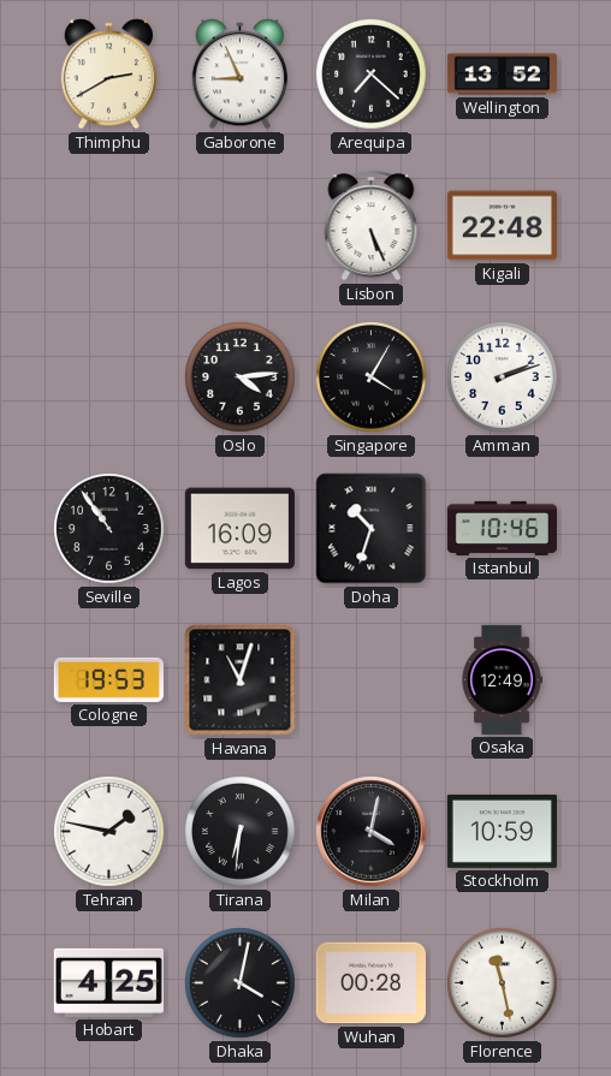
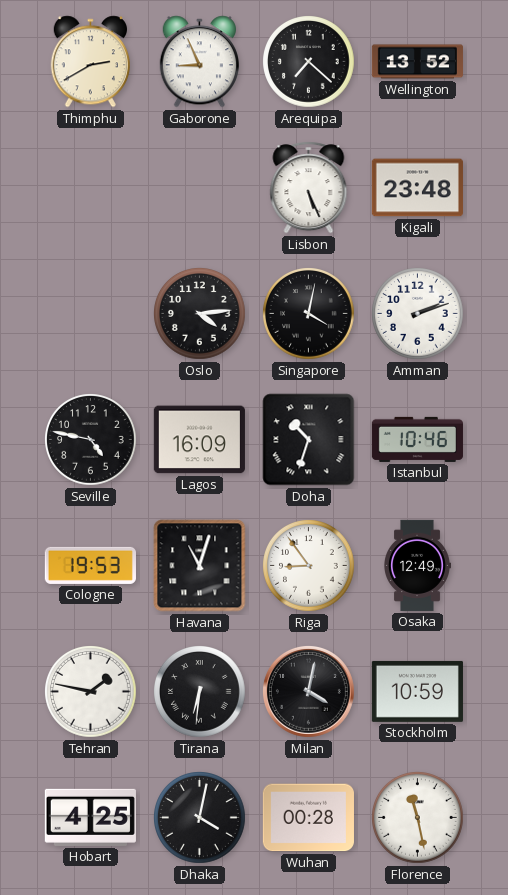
Kigali: 22:48 -> 23:48 (417, 188)
Singapore: 4:05 -> 4:02 (309, 314)
Seville: 10:54 -> 4:47 (91, 440)
Riga: none -> 8:54 (309, 566)
